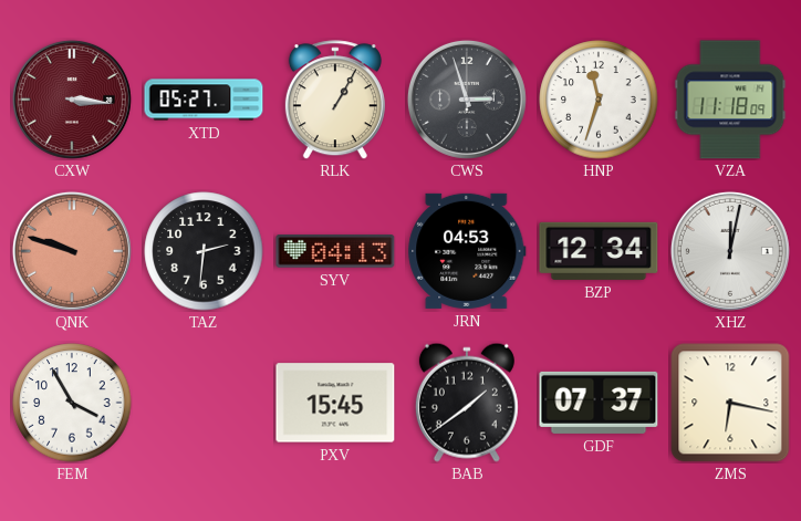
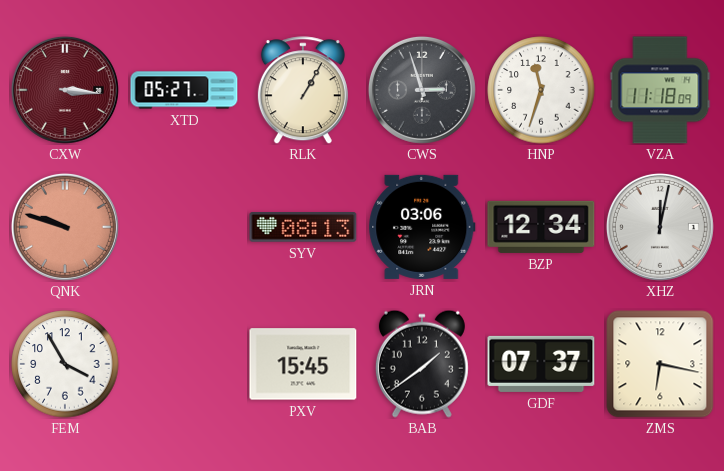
TAZ: 2:31 -> none (204, 251)
SYV: 04:13 -> 08:13 (303, 228)
JRN: 04:53 -> 03:06 (422, 227)
